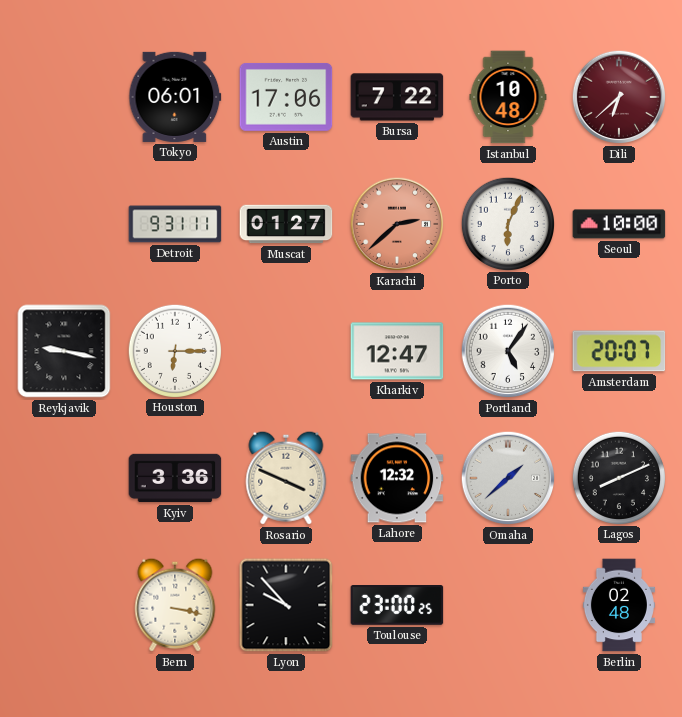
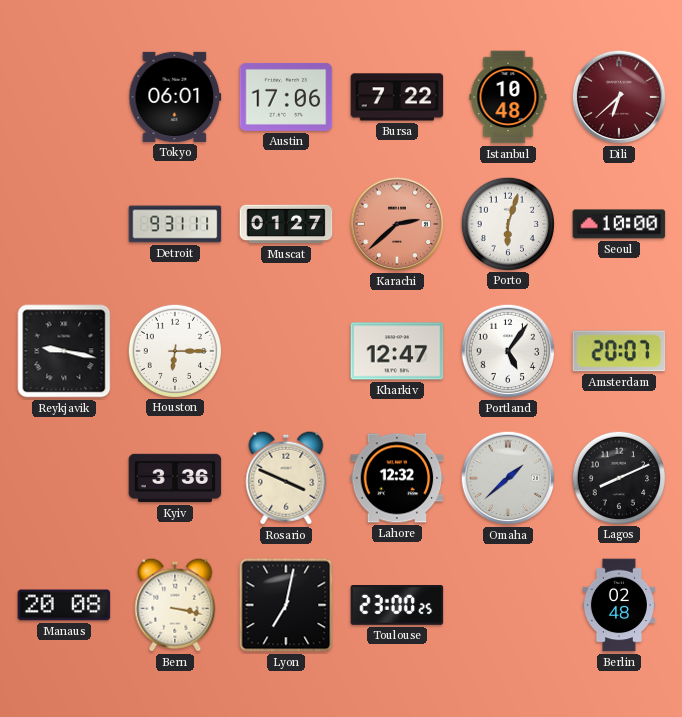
Porto: 6:04 -> 6:03 (507, 223)
Manaus: none -> 20:08 (64, 605)
Lyon: 9:53 -> 7:02 (286, 605)
